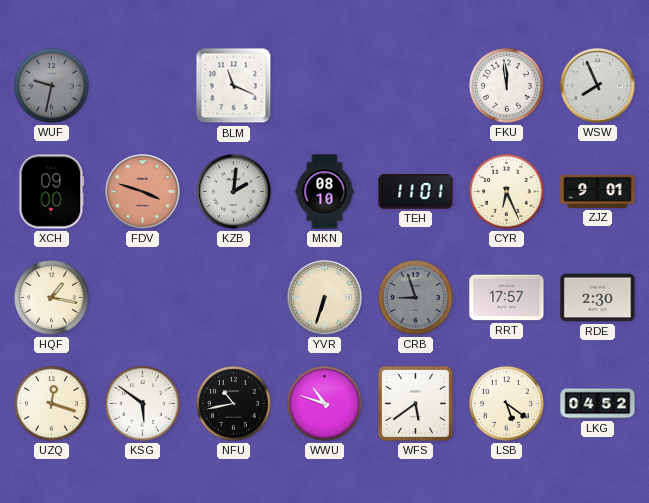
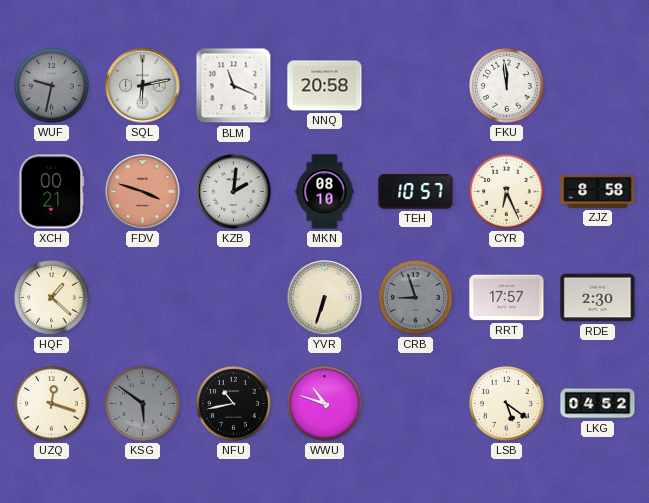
SQL: none -> 6:13 (143, 86)
NNQ: none -> 20:58 (325, 86)
WSW: 7:56 -> none (598, 86)
XCH: 09:00 -> 00:21 (52, 192)
TEH: 11:01 -> 10:57 (416, 192)
ZJZ: 9:01 -> 8:58 (598, 191)
HQF: 1:17 -> 1:22 (52, 298)
KSG dial: white -> grey (143, 404)
WFS: 5:39 -> none (415, 403)
